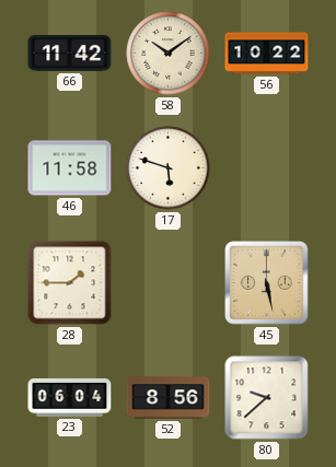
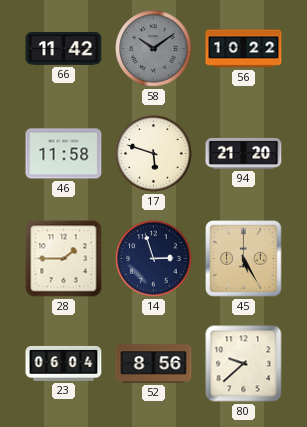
58 dial: cream -> grey (154, 49)
94: none -> 21:20 (244, 153)
14: none -> 2:57 (154, 259)
45: 5:28 -> 5:25 (244, 259)
